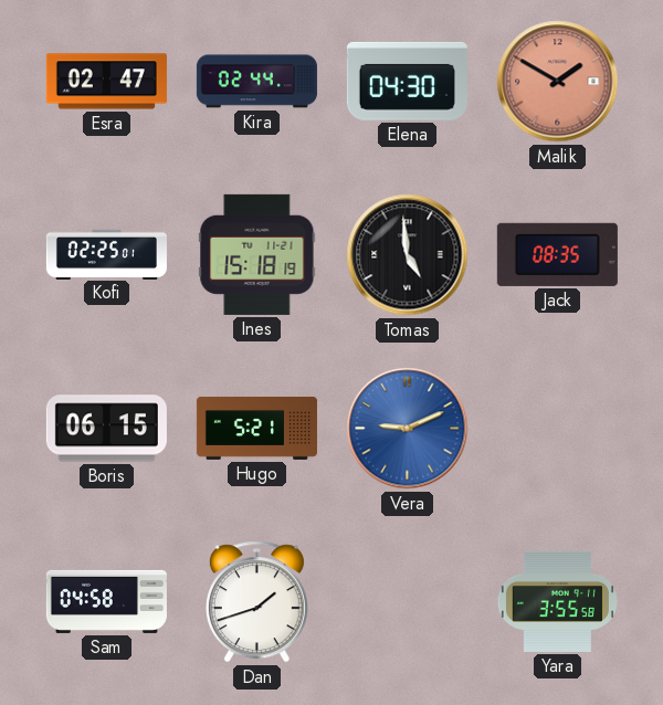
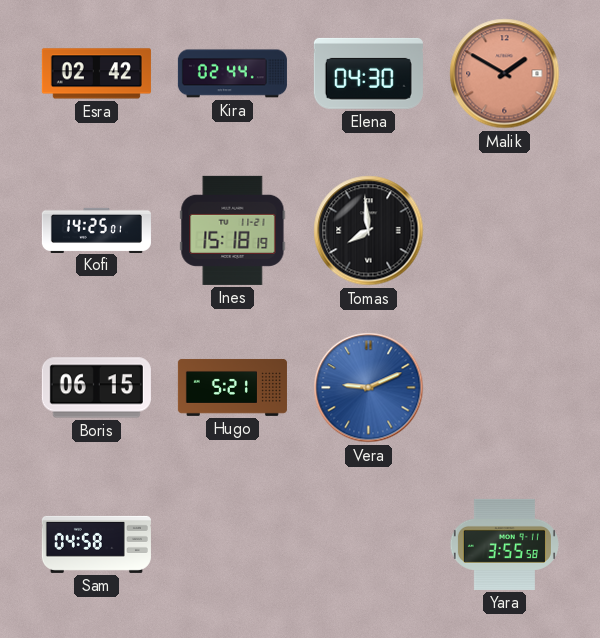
Esra: 02:47 -> 02:42 (96, 74)
Kofi: 02:25 -> 14:25 (96, 230)
Tomas: 4:59 -> 7:59 (369, 231)
Jack: 08:35 -> none (557, 254)
Dan: 1:42 -> none (256, 602)
